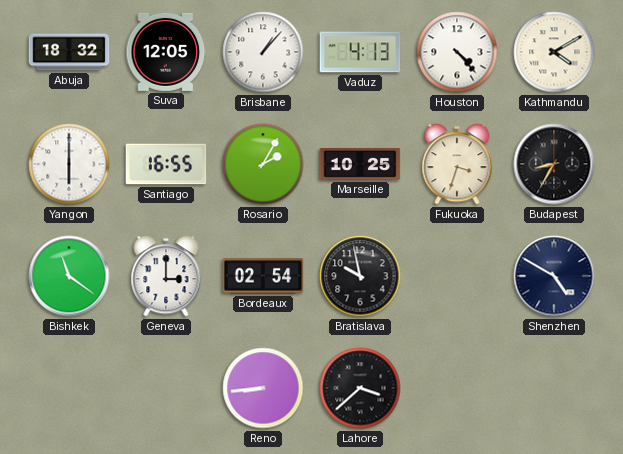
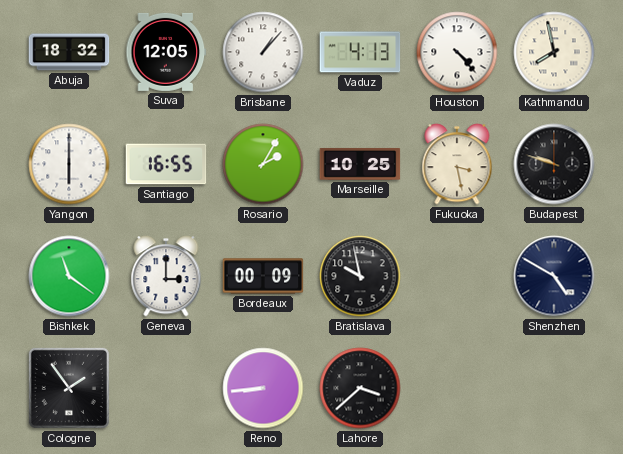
Kathmandu: 4:10 -> 7:58 (554, 52)
Fukuoka: 3:33 -> 3:28 (457, 164)
Budapest: 8:35 -> 9:48 (554, 164)
Bordeaux: 02:54 -> 00:09 (263, 276)
Cologne: none -> 1:54 (69, 388)
